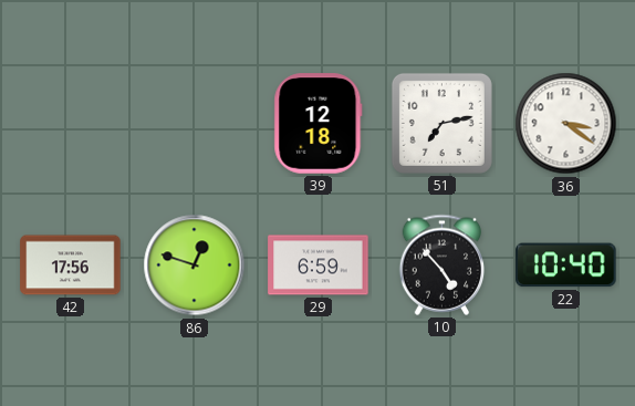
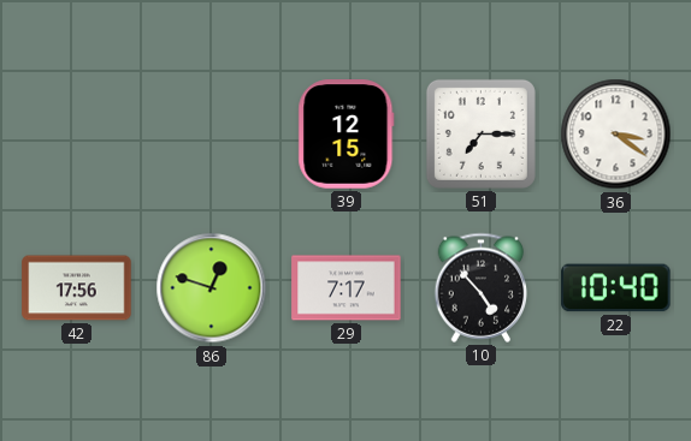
39: 12:18 -> 12:15 (347, 135)
51: 7:13 -> 7:15 (480, 133)
29: 6:59 -> 7:17 (347, 288)
